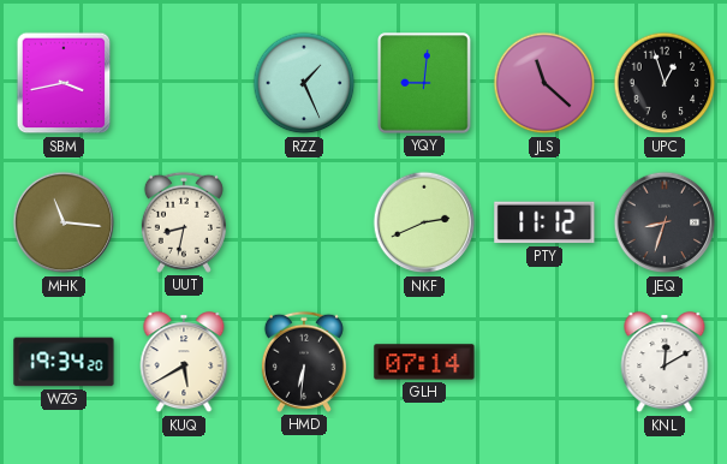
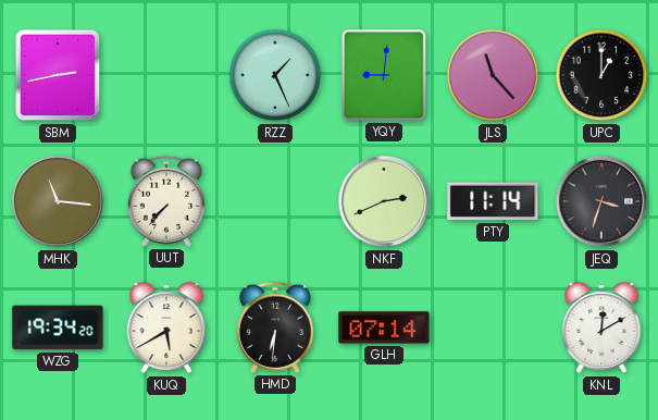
SBM: 3:43 -> 2:43 (58, 75)
JLS: 11:22 -> 11:23 (493, 75)
UPC: 12:57 -> 1:00 (601, 75)
UUT: 8:32 -> 7:37 (166, 201)
PTY: 11:12 -> 11:14 (493, 201)
JEQ: 8:33 -> 3:33 (601, 201)
